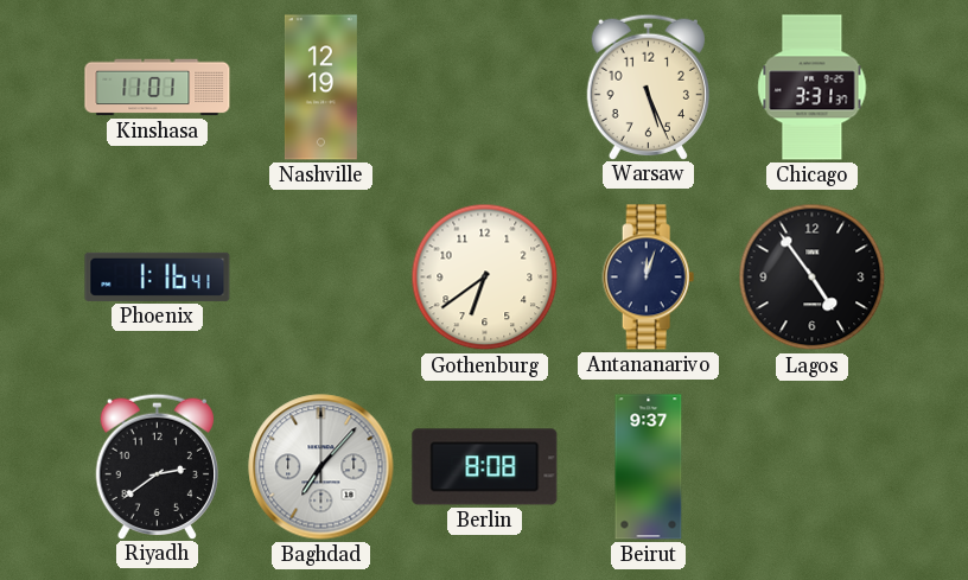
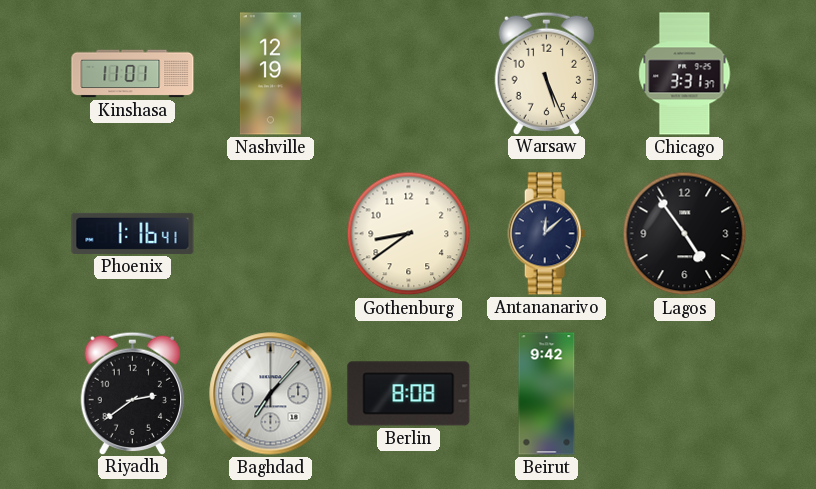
Gothenburg: 6:39 -> 8:39 (409, 234)
Antananarivo: 12:03 -> 12:08 (547, 234)
Beirut: 9:37 -> 9:42 (547, 394)
